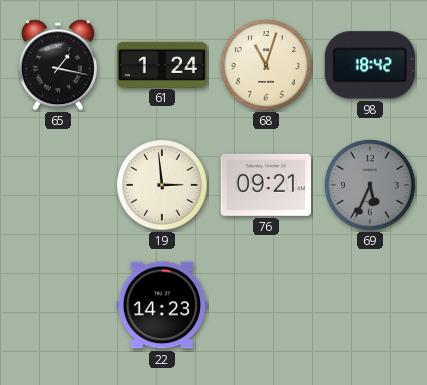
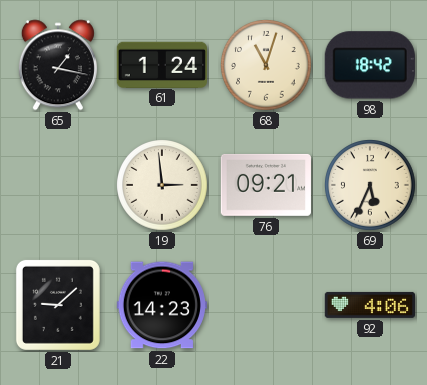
69 dial: grey -> cream (371, 186)
21: none -> 9:08 (58, 305)
92: none -> 4:06 (369, 305)
